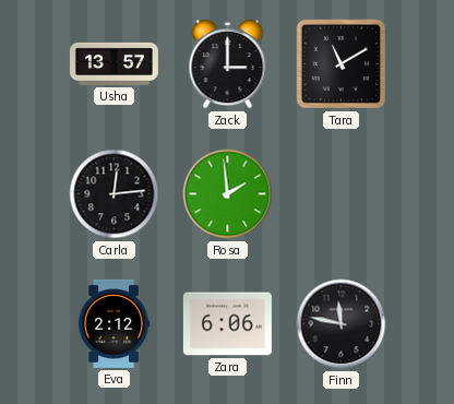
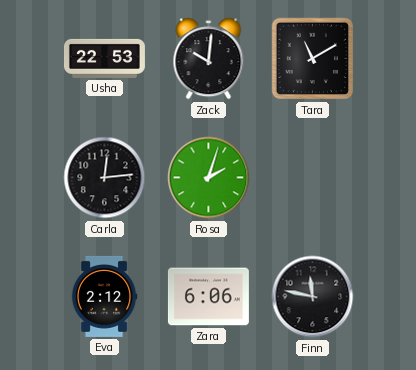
Usha: 13:57 -> 22:53 (104, 58)
Zack: 3:00 -> 10:01 (209, 59)
Rosa: 1:59 -> 2:03 (209, 178)
